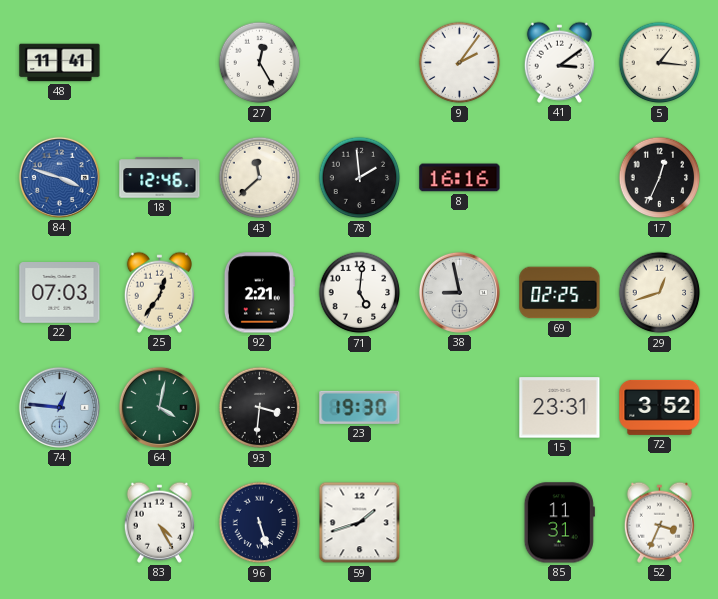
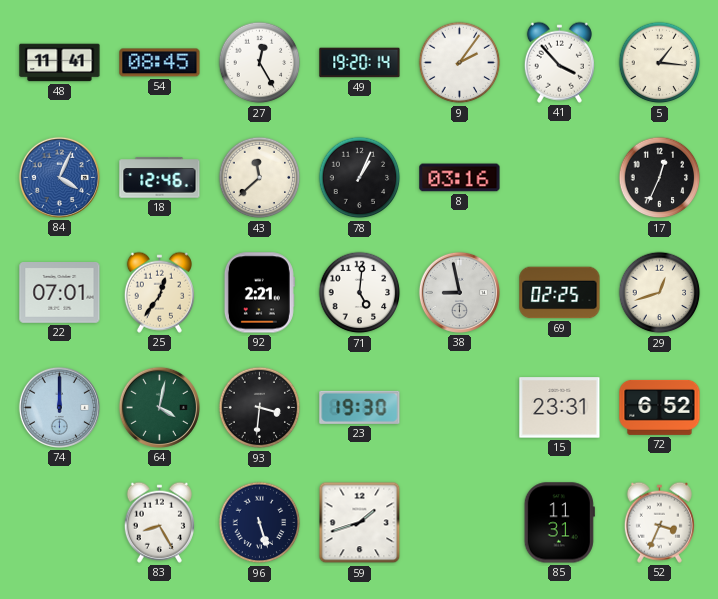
54: none -> 08:45 (160, 63)
49: none -> 19:20 (360, 63)
41: 3:09 -> 3:53 (559, 62)
84: 3:48 -> 4:04 (59, 177)
78: 1:59 -> 1:04 (360, 178)
8: 16:16 -> 03:16 (460, 178)
22: 07:03 -> 07:01 (60, 293)
74: 12:46 -> 12:00 (59, 407)
72: 3:52 -> 6:52 (660, 407)
83: 4:25 -> 8:25 (159, 522)
